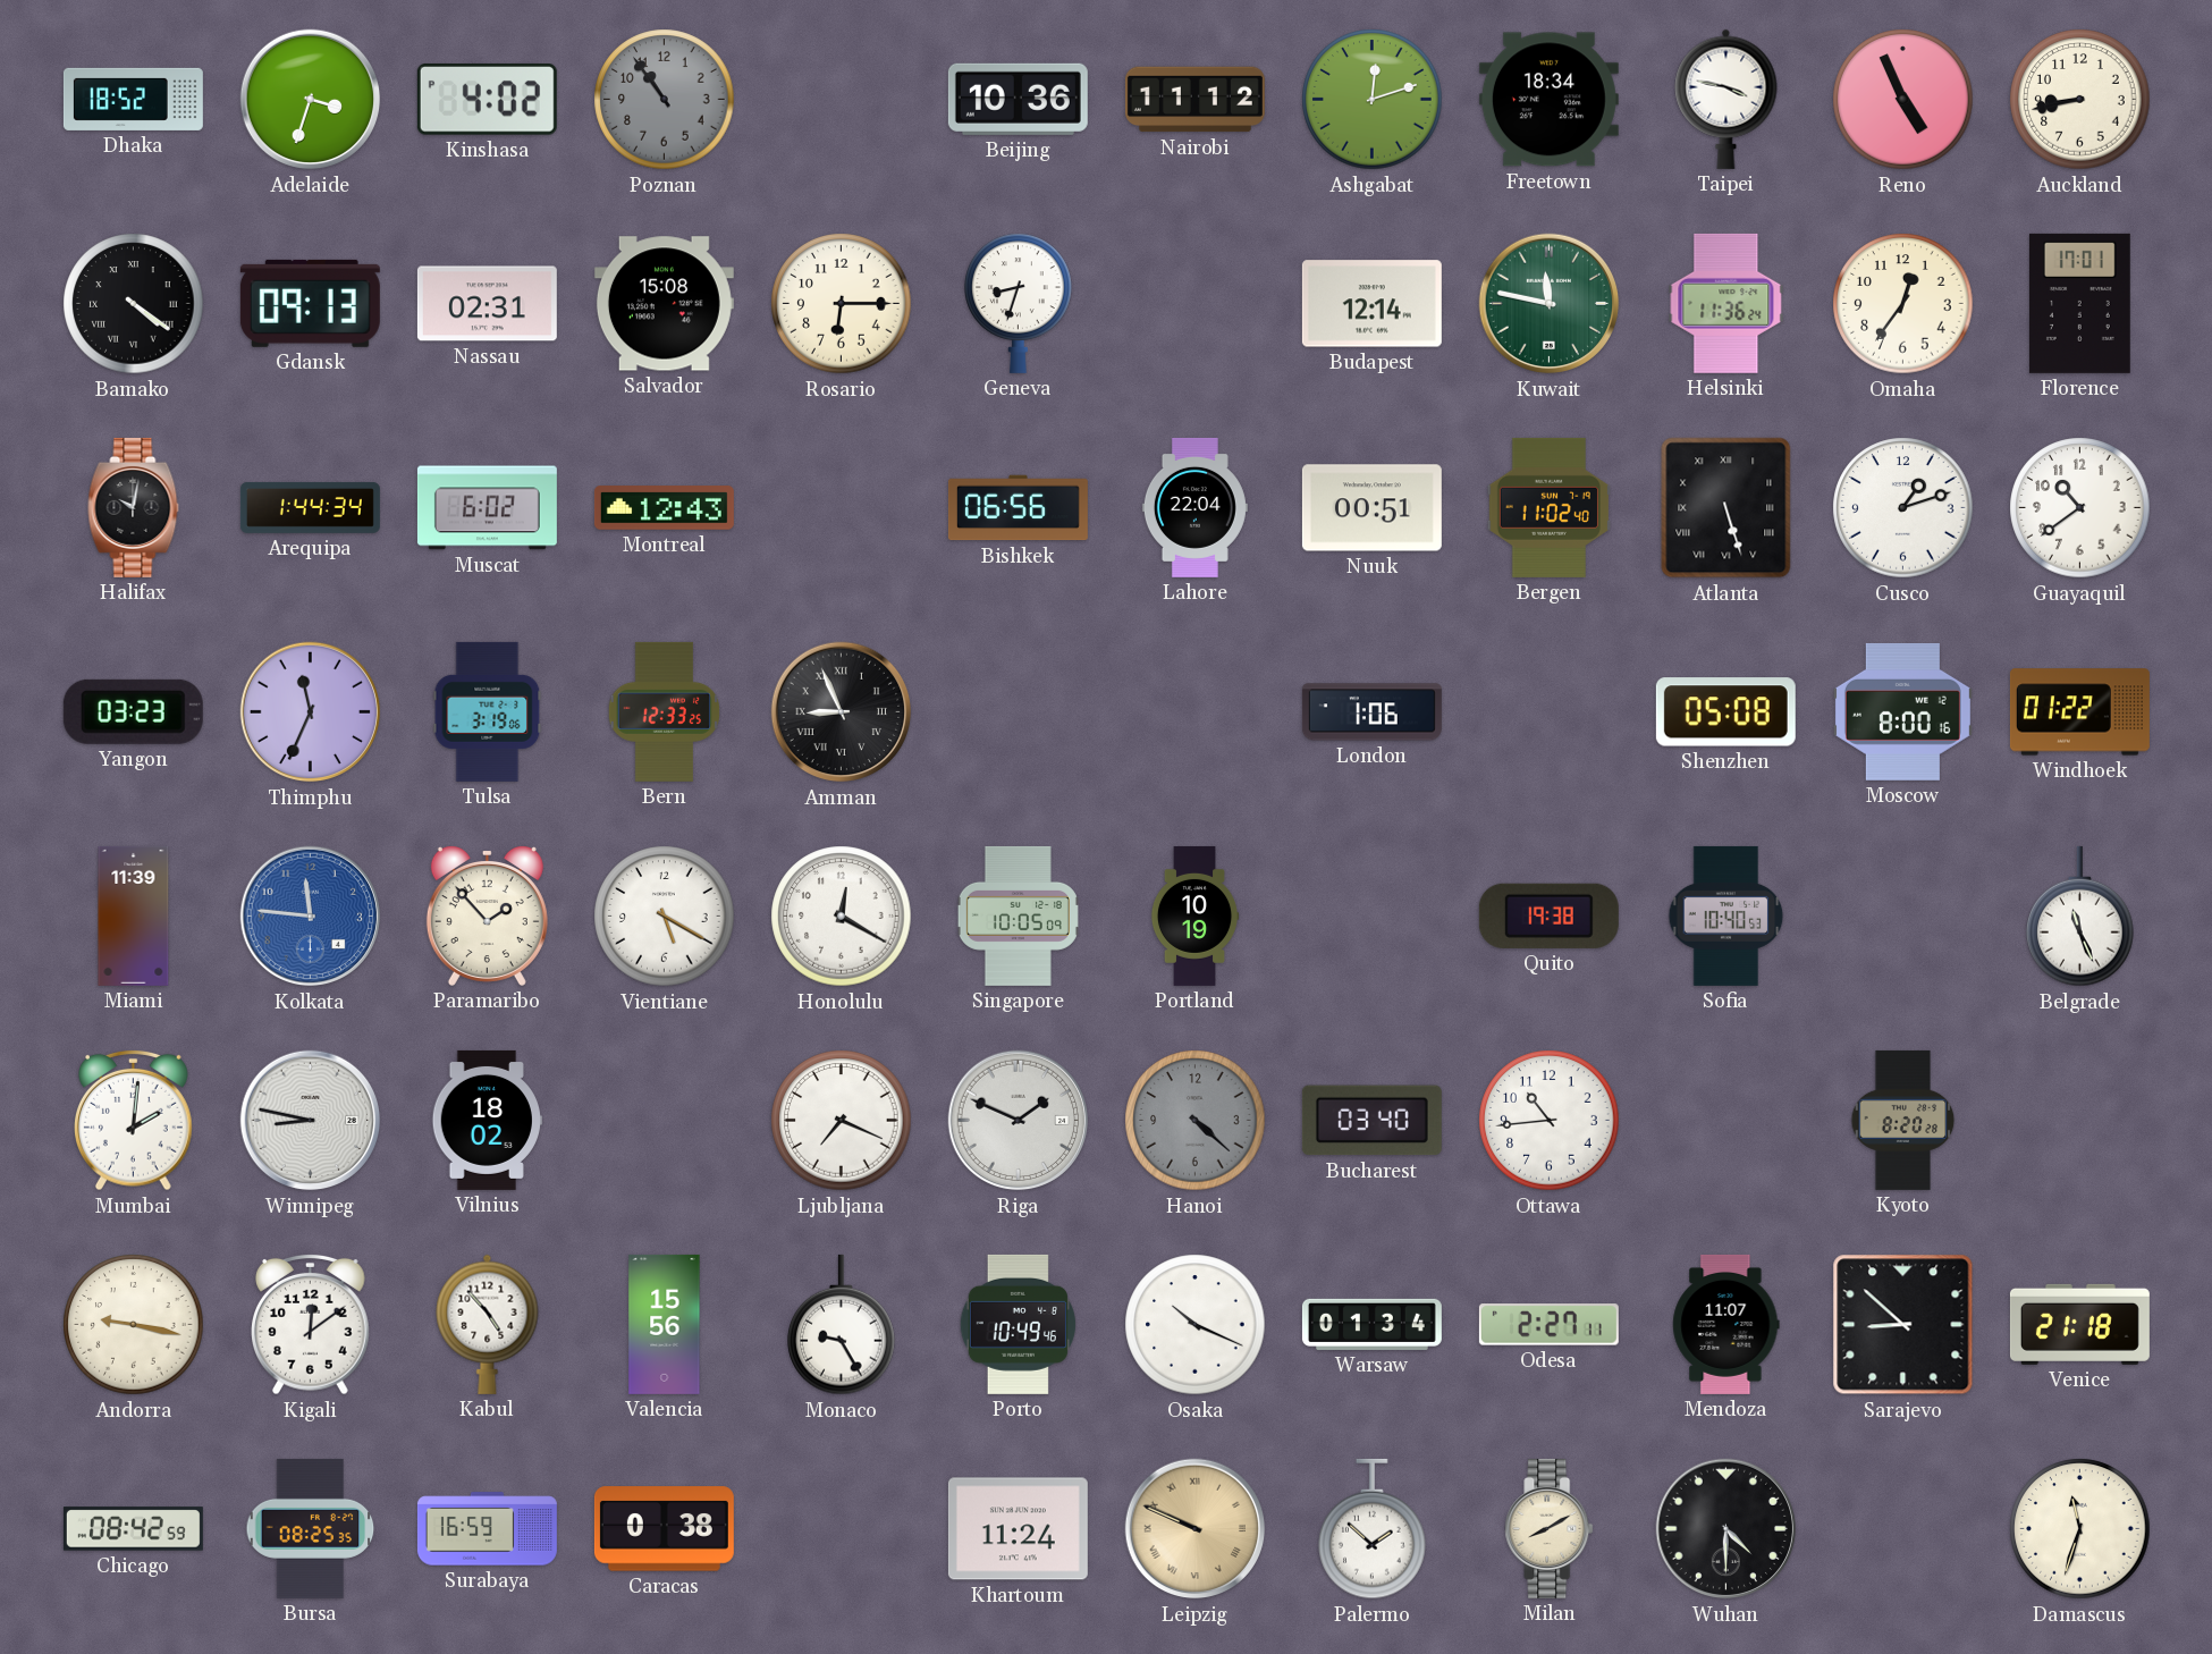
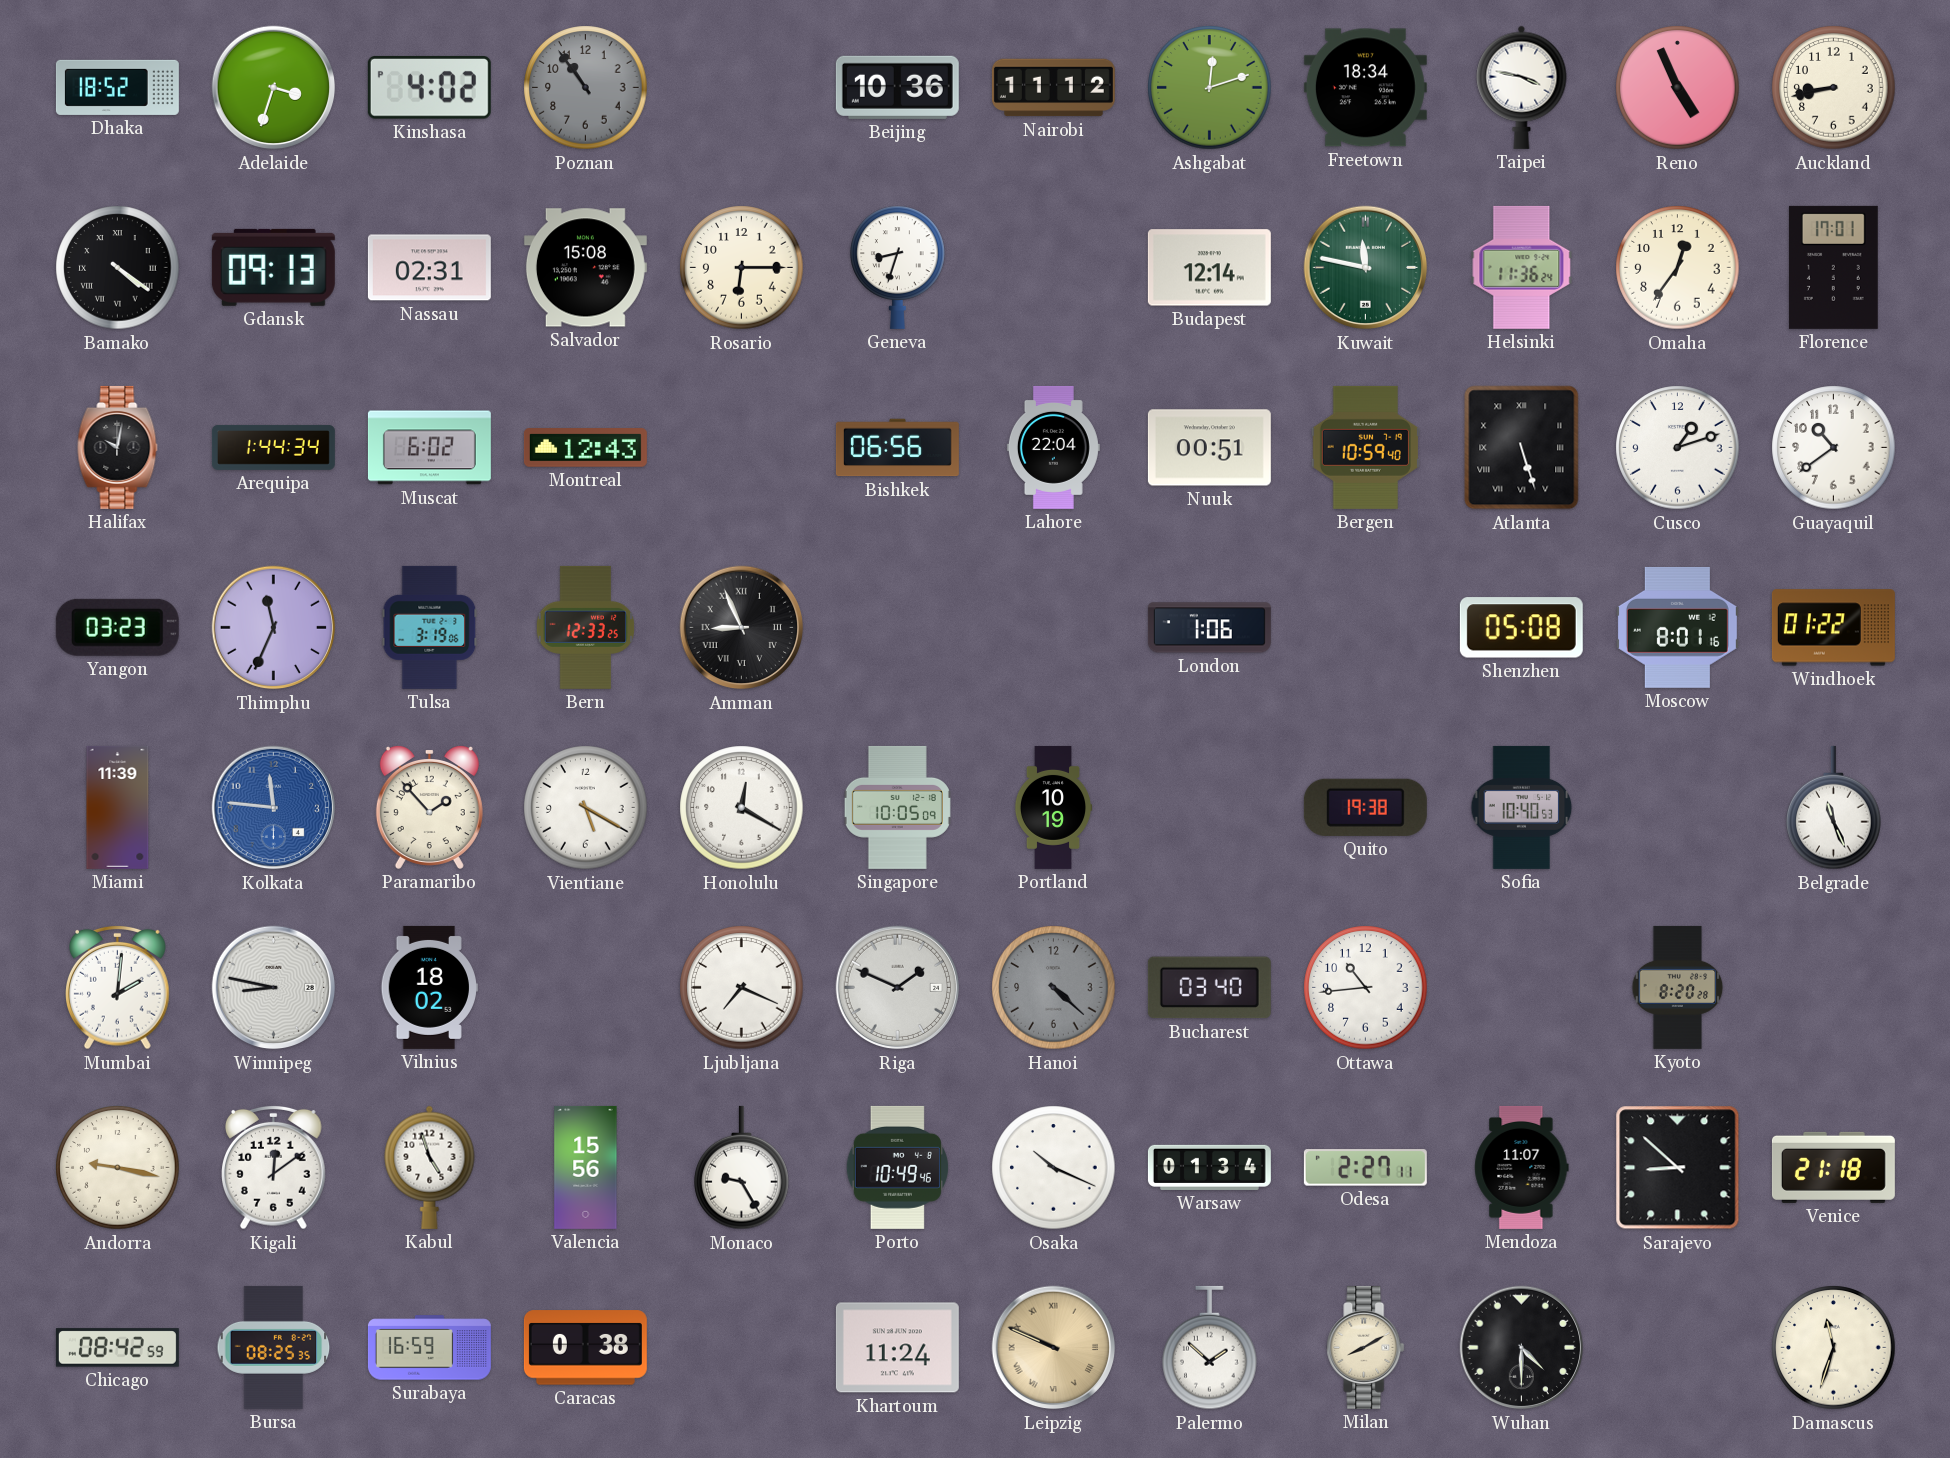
Bergen: 11:02 -> 10:59 (1365, 447)
Moscow: 8:00 -> 8:01 (1677, 627)
Kabul: 4:53 -> 4:57 (430, 1167)
